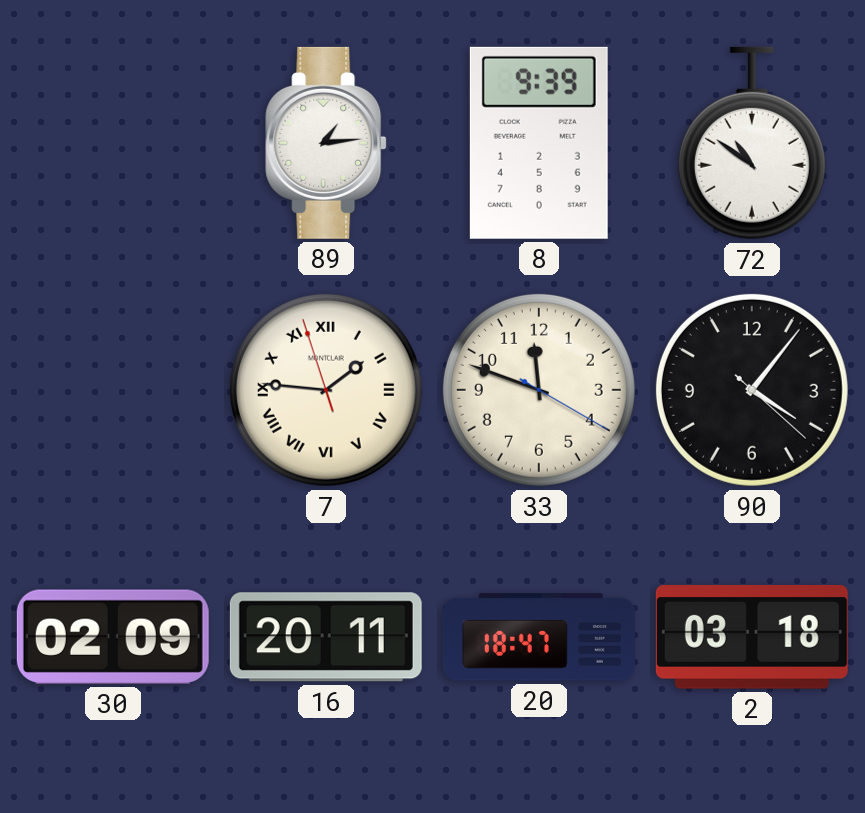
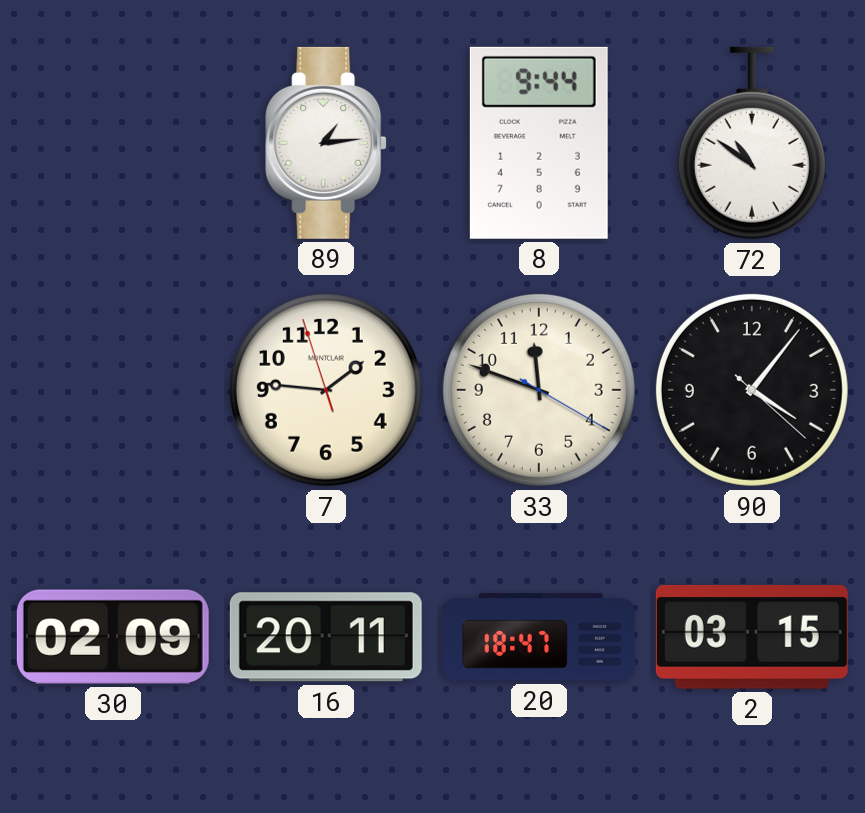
8: 9:39 -> 9:44 (539, 143)
7 numerals: Roman -> Arabic (326, 390)
2: 03:18 -> 03:15 (752, 637)
